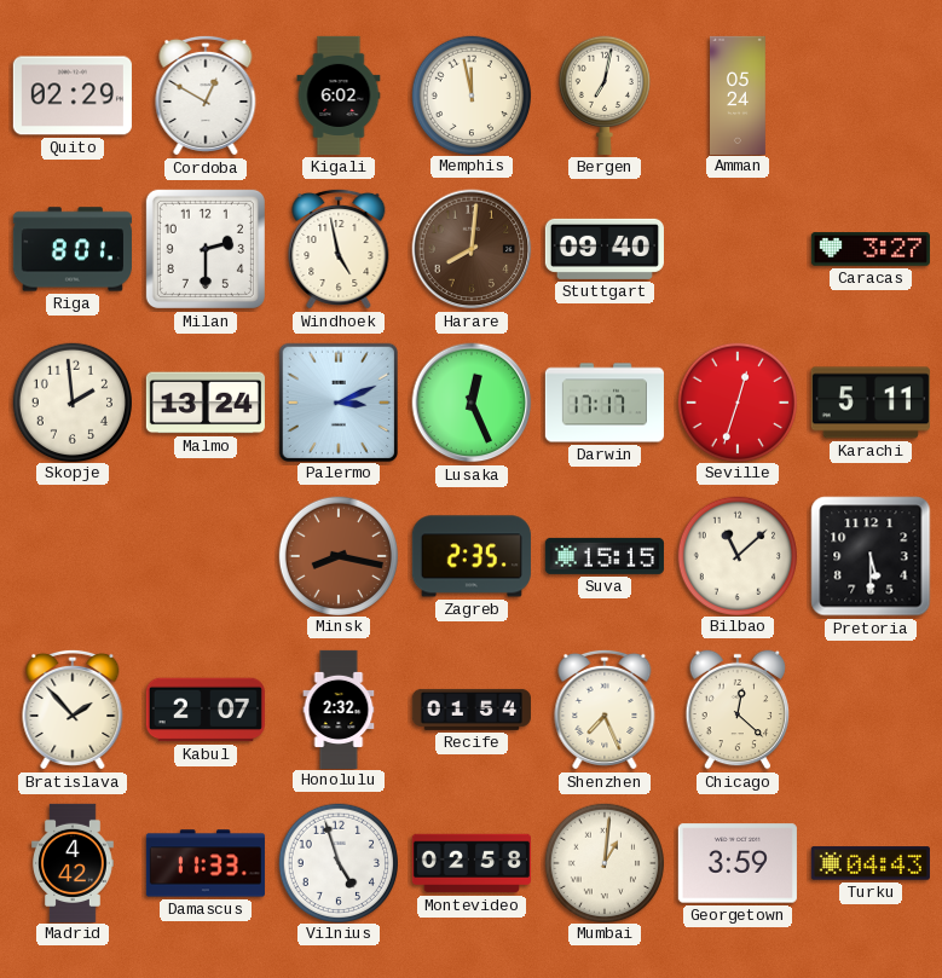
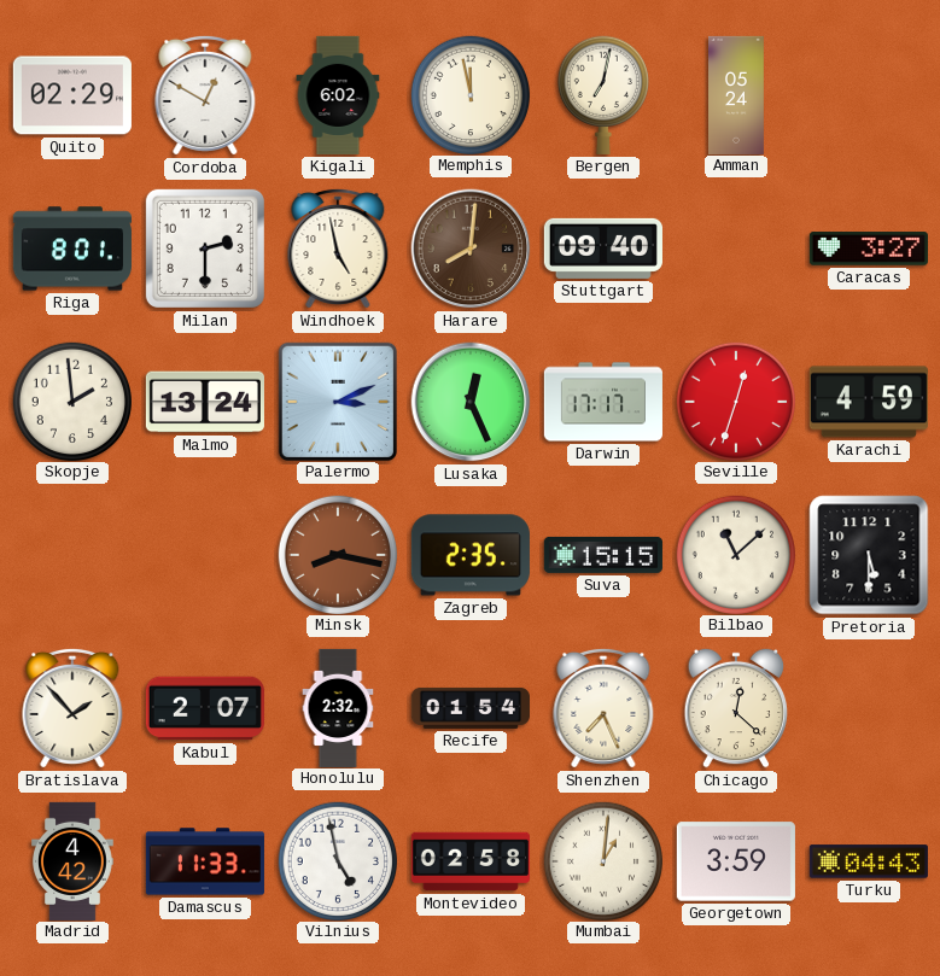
Karachi: 5:11 -> 4:59 (869, 402)
Vilnius: 4:57 -> 4:58 (337, 860)
